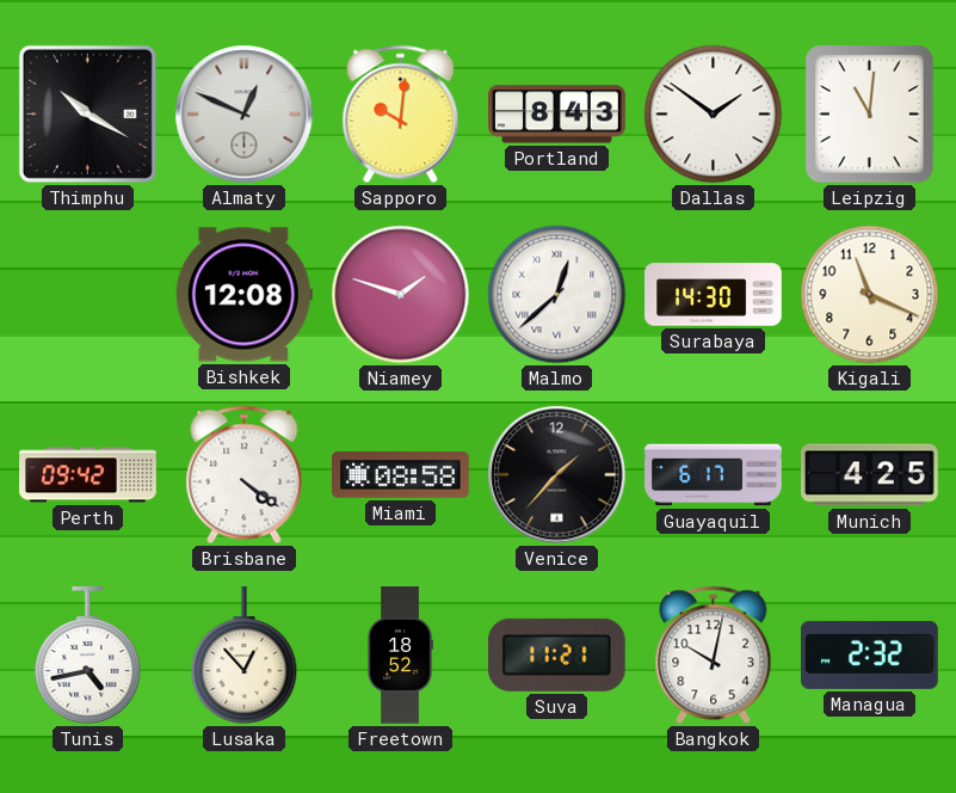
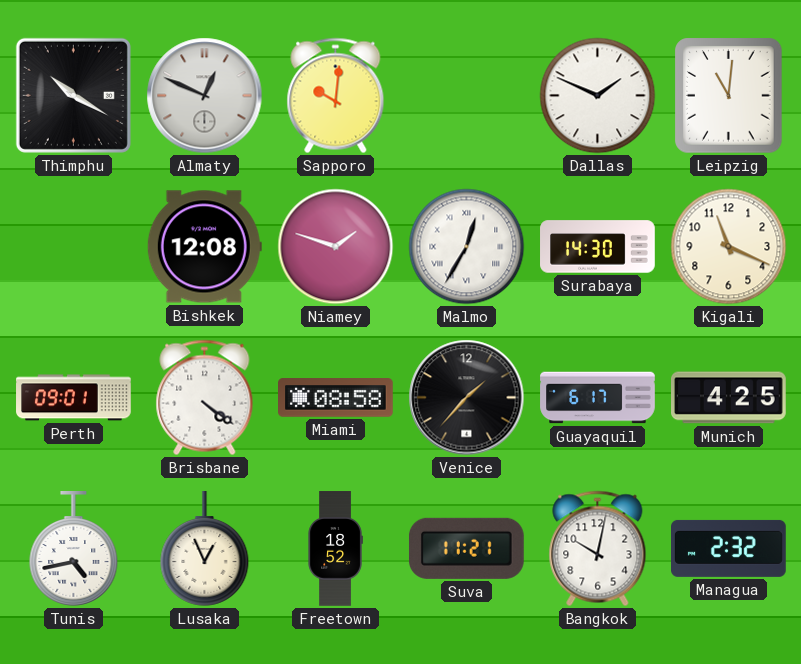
Portland: 8:43 -> none (557, 115)
Dallas: 1:51 -> 1:49 (598, 96)
Malmo: 12:38 -> 12:35 (467, 247)
Perth: 09:42 -> 09:01 (74, 398)
Lusaka: 12:53 -> 12:56 (205, 549)
